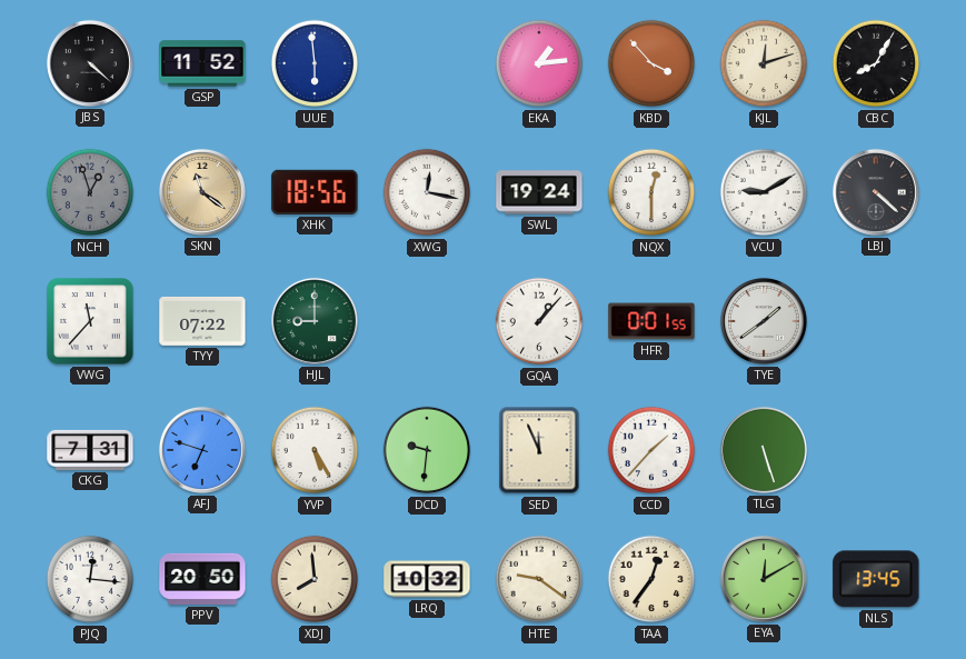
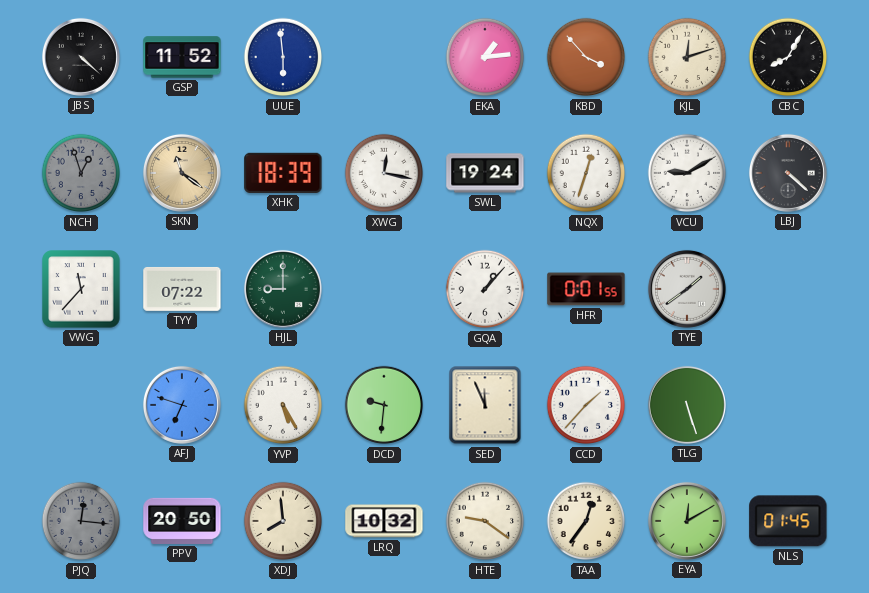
XHK: 18:56 -> 18:39 (283, 173)
NQX: 12:30 -> 12:33 (586, 173)
CKG: 7:31 -> none (90, 450)
PJQ dial: white -> grey (81, 521)
NLS: 13:45 -> 01:45 (788, 521)
